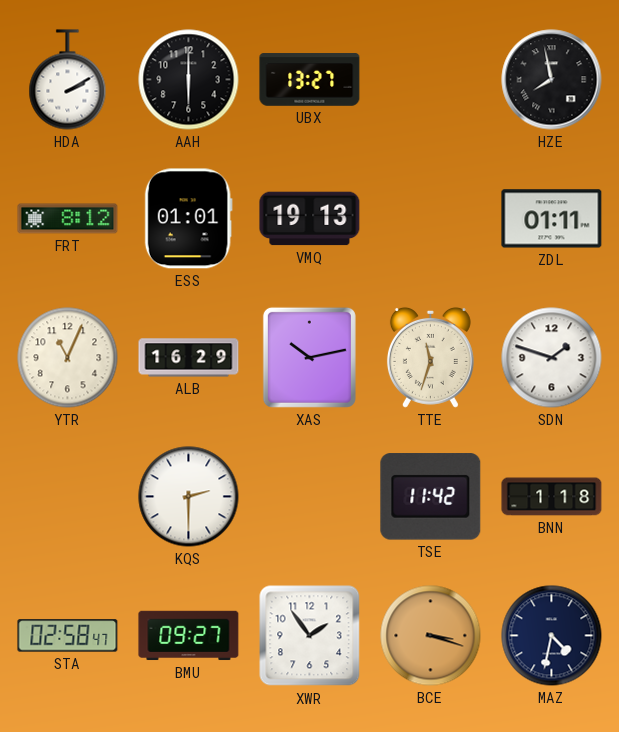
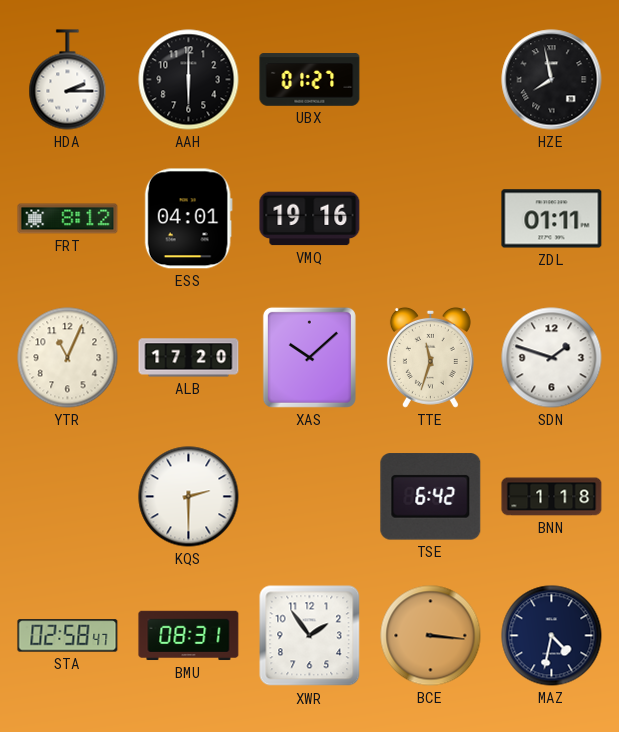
HDA: 2:10 -> 2:15 (68, 80)
UBX: 13:27 -> 01:27 (310, 80)
ESS: 01:01 -> 04:01 (188, 219)
VMQ: 19:13 -> 19:16 (310, 219)
ALB: 16:29 -> 17:20 (189, 358)
XAS: 10:13 -> 10:08 (309, 357)
TSE: 11:42 -> 6:42 (431, 497)
BMU: 09:27 -> 08:31 (189, 636)
BCE: 3:18 -> 3:16 (431, 636)
